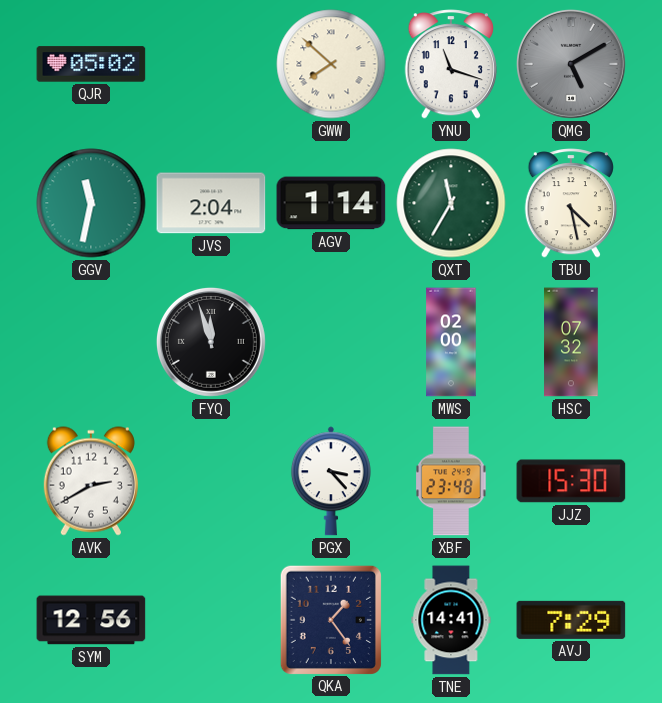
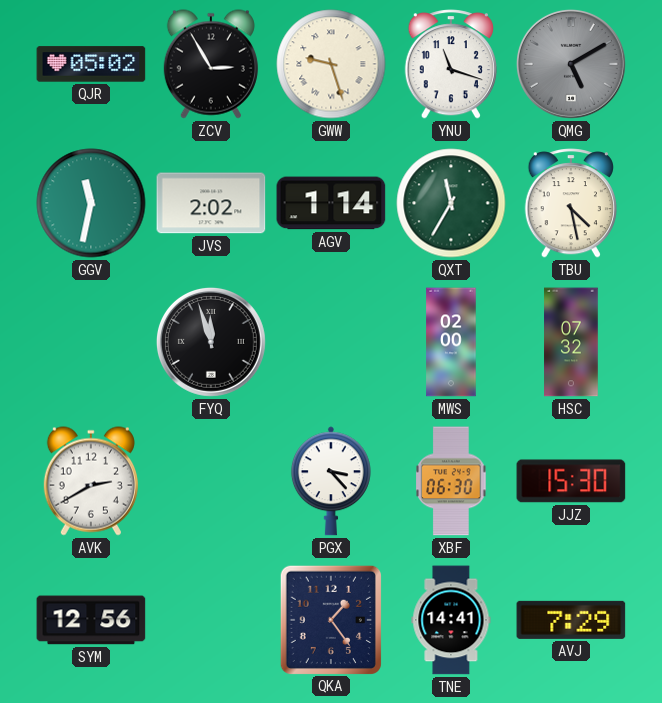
ZCV: none -> 2:55 (211, 64)
GWW: 7:52 -> 9:27 (331, 64)
JVS: 2:04 -> 2:02 (211, 203)
XBF: 23:48 -> 06:30 (451, 481)
